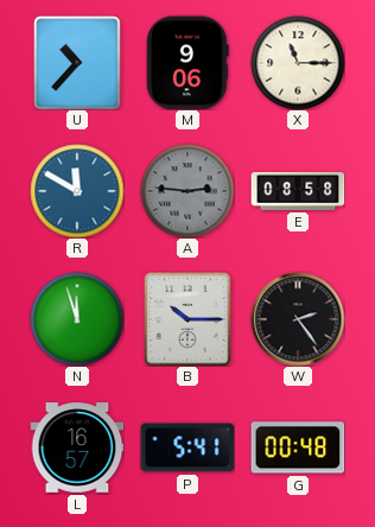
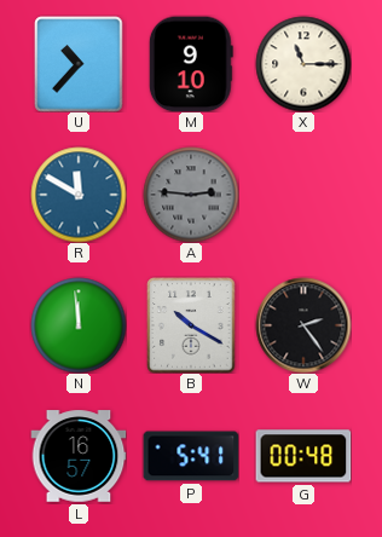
M: 9:06 -> 9:10 (191, 64)
E: 08:58 -> none (298, 191)
N: 11:57 -> 11:59 (79, 325)
B: 10:15 -> 10:20 (191, 325)
